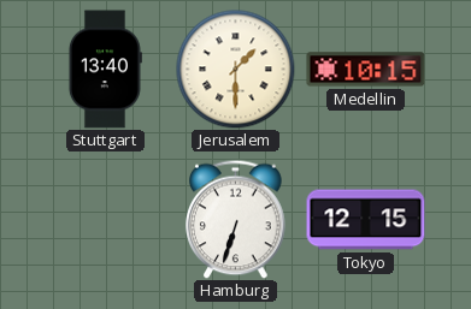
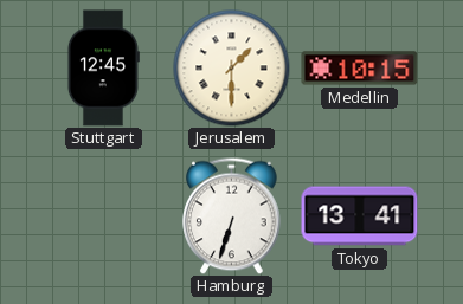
Stuttgart: 13:40 -> 12:45 (103, 69)
Tokyo: 12:15 -> 13:41 (360, 216)
